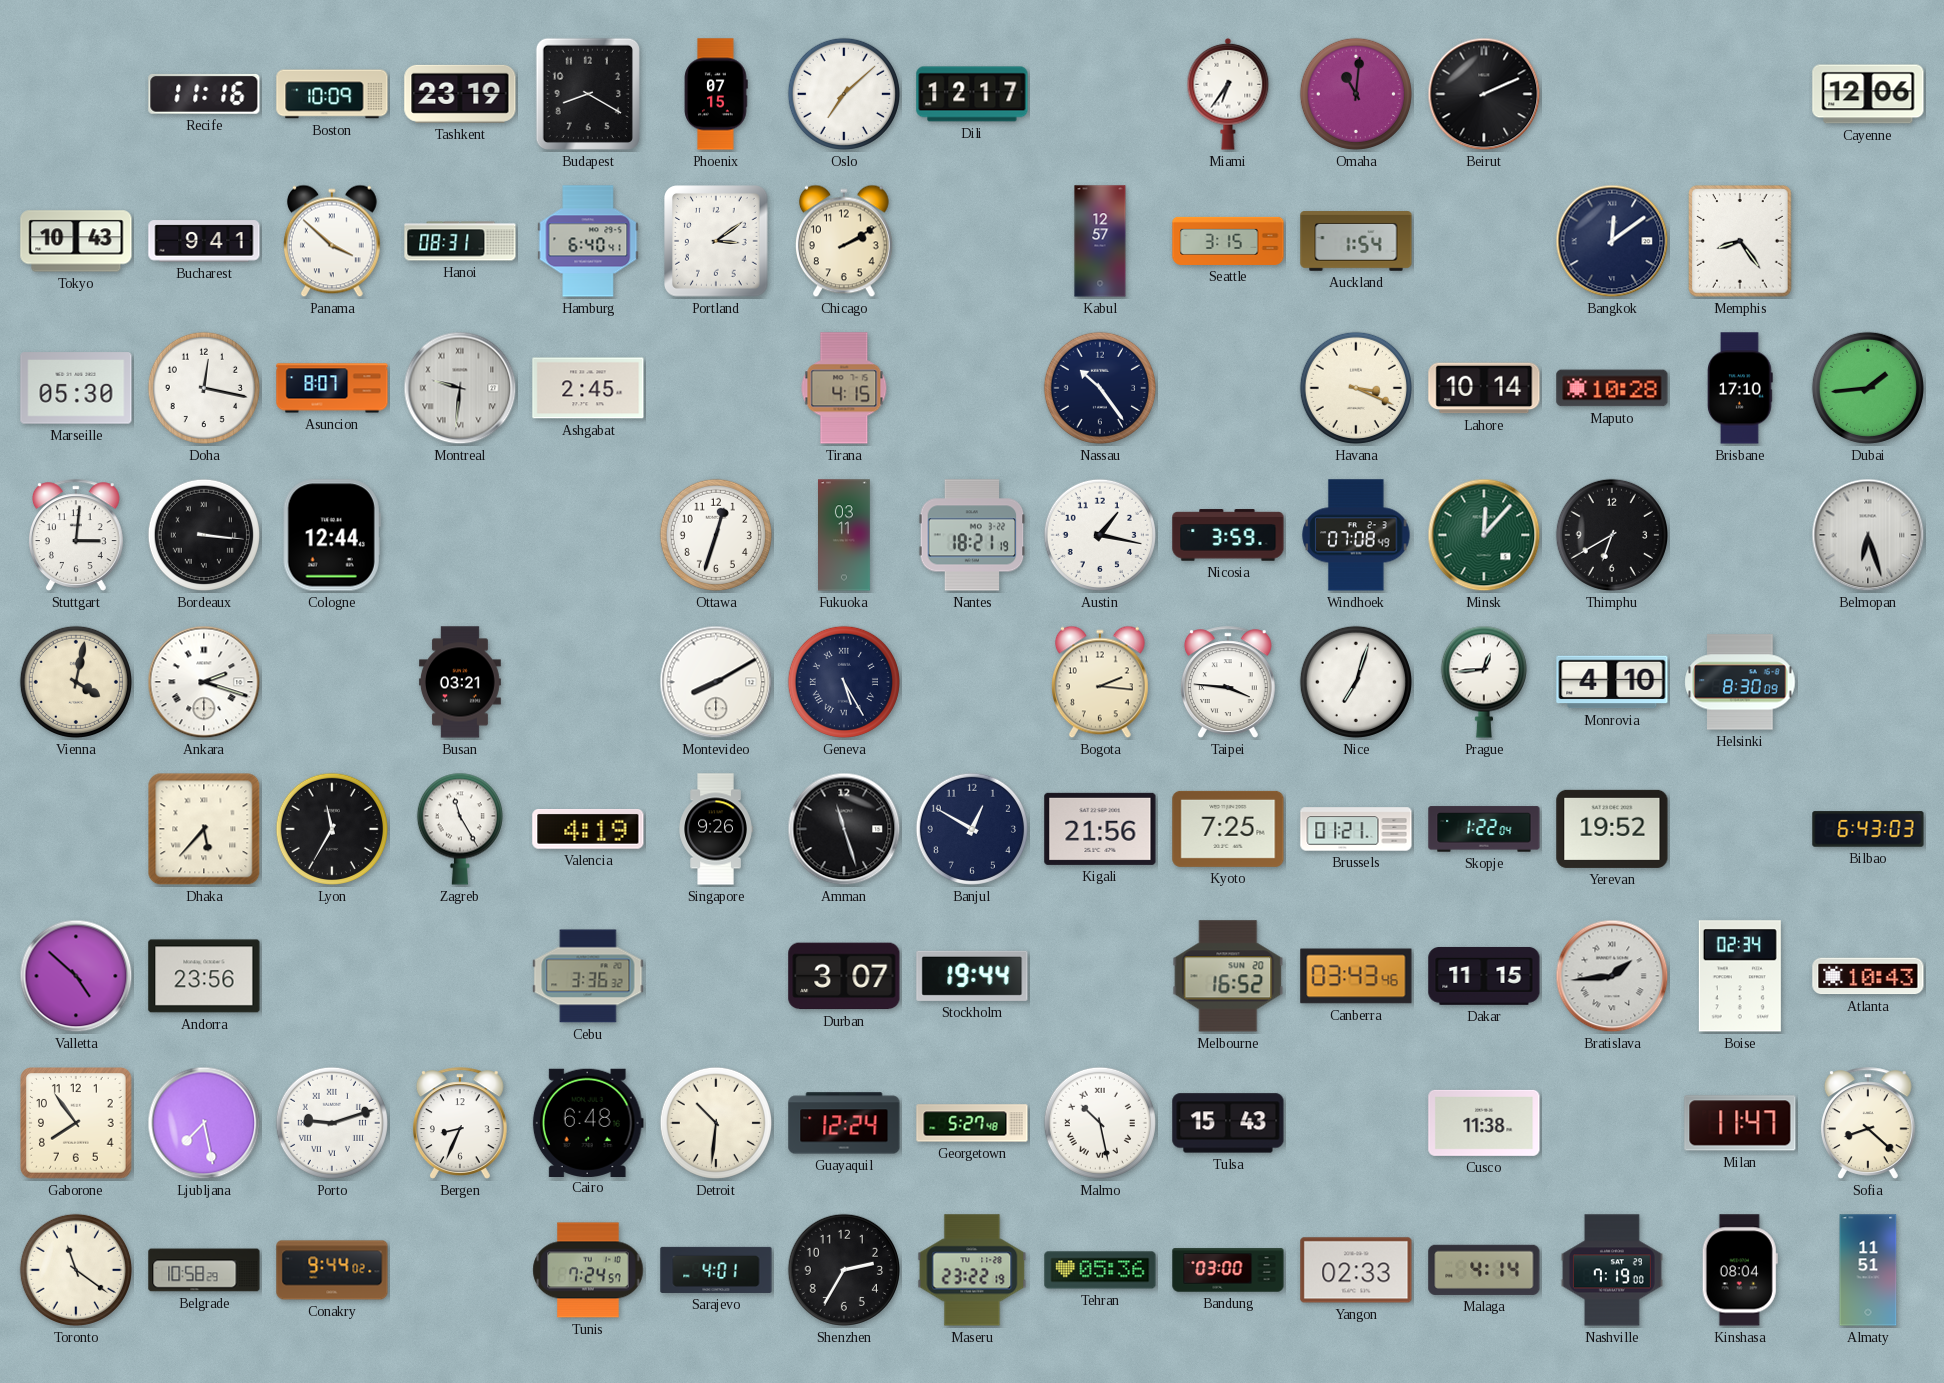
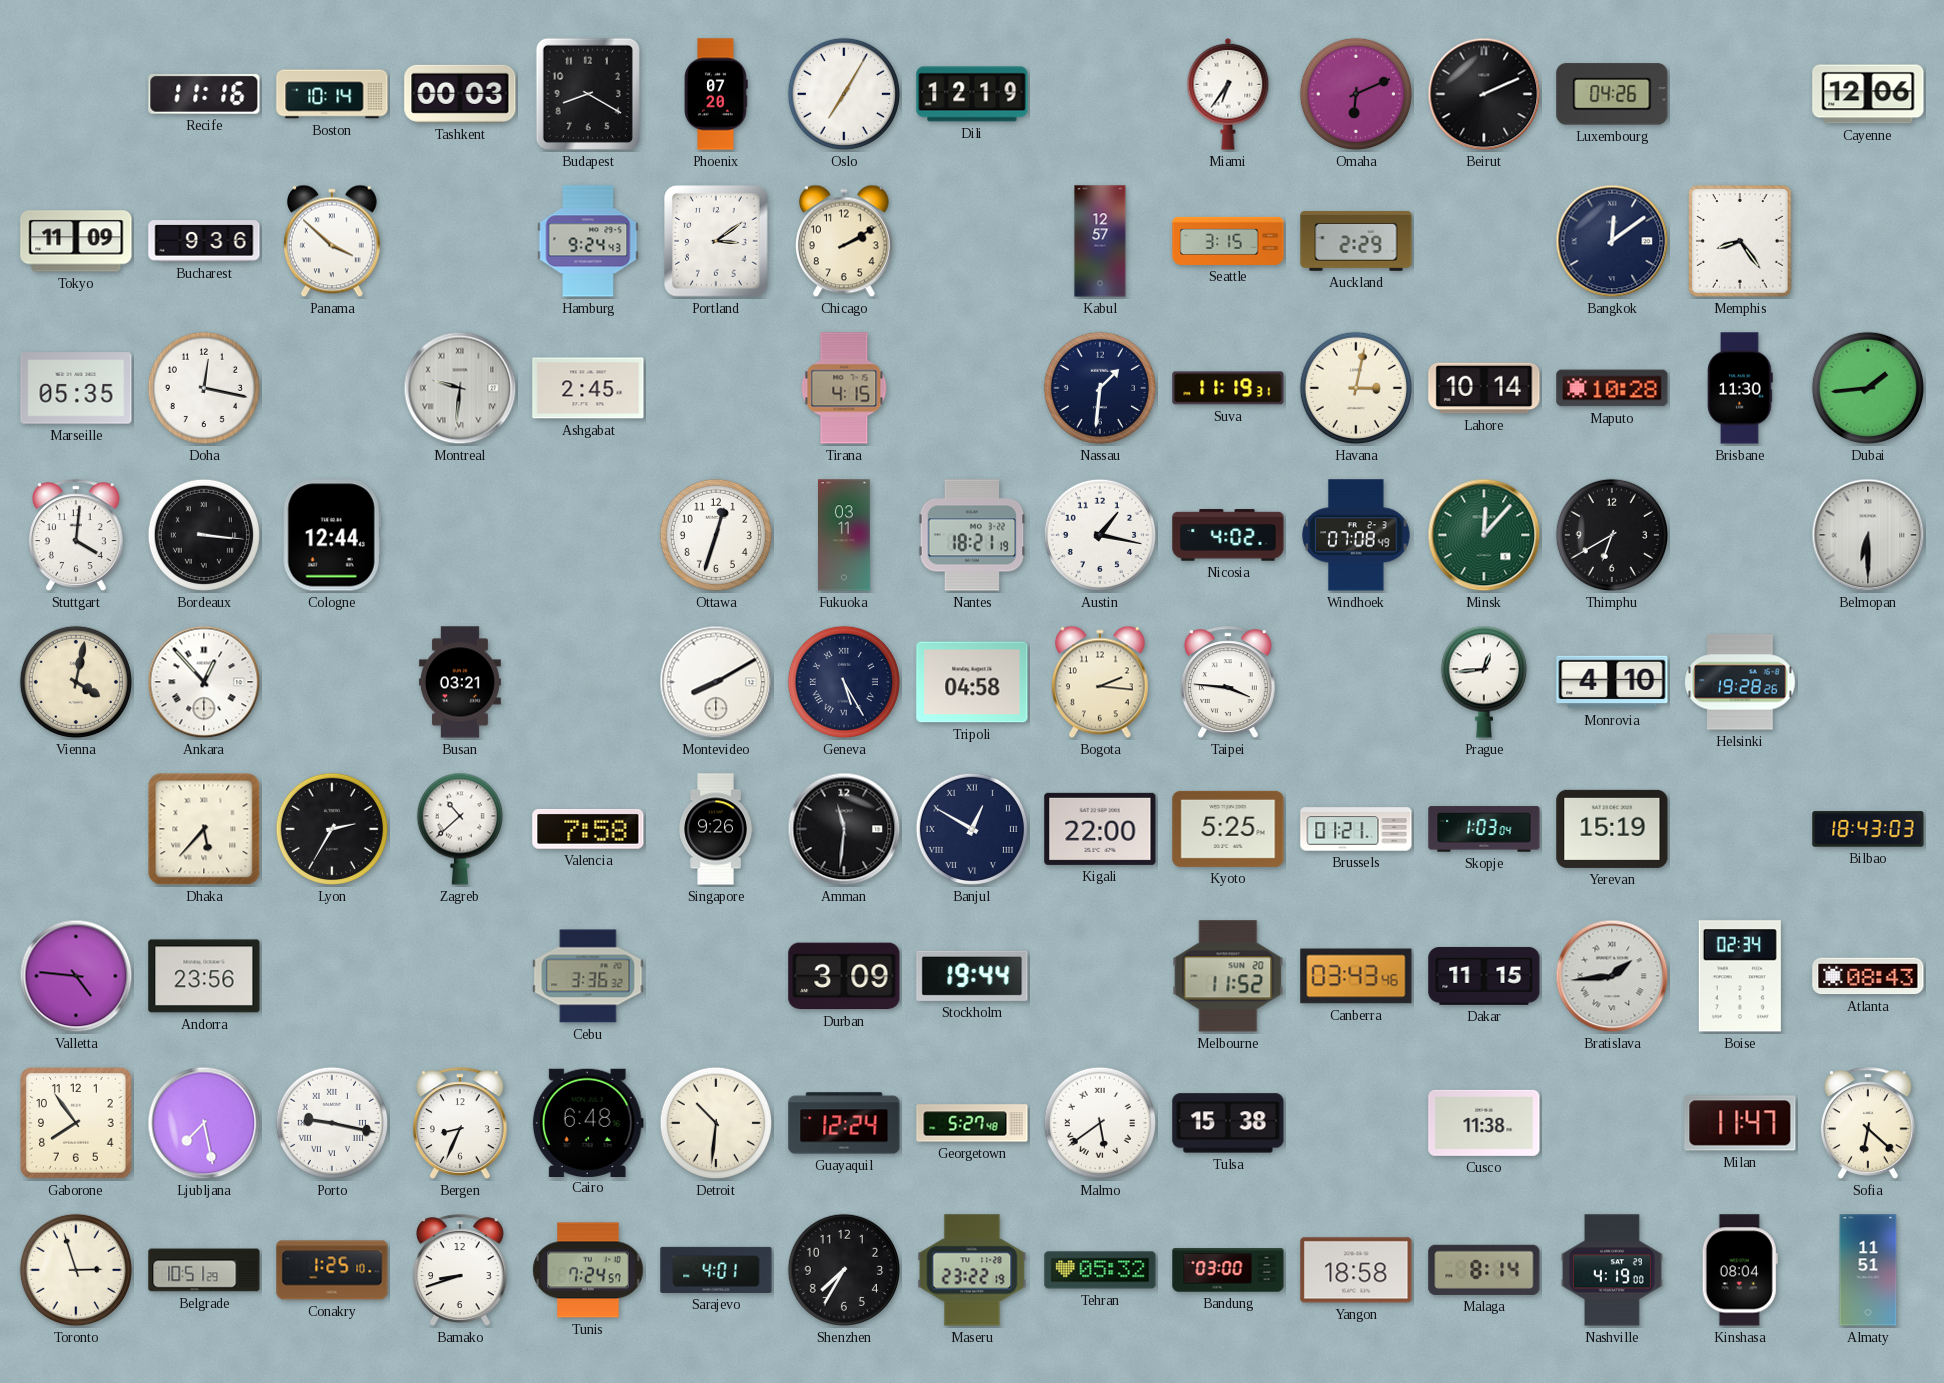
Boston: 10:09 -> 10:14 (332, 94)
Tashkent: 23:19 -> 00:03 (460, 94)
Phoenix: 07:15 -> 07:20 (716, 94)
Oslo: 7:08 -> 7:05 (844, 94)
Dili: 12:17 -> 12:19 (972, 94)
Omaha: 11:01 -> 6:11 (1356, 94)
Luxembourg: none -> 04:26 (1612, 94)
Tokyo: 10:43 -> 11:09 (76, 241)
Bucharest: 9:41 -> 9:36 (204, 241)
Hanoi: 08:31 -> none (460, 241)
Hamburg: 6:40 -> 9:24 (588, 241)
Auckland: 1:54 -> 2:29 (1356, 241)
Marseille: 05:30 -> 05:35 (76, 388)
Asuncion: 8:07 -> none (332, 388)
Nassau: 10:24 -> 1:31 (1100, 388)
Suva: none -> 11:19 (1228, 388)
Havana: 3:19 -> 3:02 (1356, 388)
Brisbane: 17:10 -> 11:30 (1740, 388)
Stuttgart: 3:01 -> 4:01 (76, 535)
Nicosia: 3:59 -> 4:02 (1228, 535)
Belmopan: 6:27 -> 6:30 (1868, 535)
Ankara: 2:18 -> 12:53 (204, 682)
Tripoli: none -> 04:58 (972, 682)
Nice: 7:03 -> none (1356, 682)
Helsinki: 8:30 -> 19:28 (1740, 682)
Lyon: 11:35 -> 2:35 (332, 829)
Zagreb: 11:25 -> 10:38 (460, 829)
Valencia: 4:19 -> 7:58 (588, 830)
Amman: 11:27 -> 11:31 (844, 829)
Banjul numerals: Arabic -> Roman (972, 829)
Kigali: 21:56 -> 22:00 (1100, 829)
Kyoto: 7:25 -> 5:25 (1228, 829)
Skopje: 1:22 -> 1:03 (1484, 829)
Yerevan: 19:52 -> 15:19 (1612, 829)
Bilbao: 6:43 -> 18:43 (1868, 829)
Valletta: 4:52 -> 4:46 (76, 976)
Durban: 3:07 -> 3:09 (844, 976)
Melbourne: 16:52 -> 11:52 (1228, 976)
Atlanta: 10:43 -> 08:43 (1868, 976)
Porto: 9:12 -> 9:17 (332, 1123)
Malmo: 10:28 -> 5:39 (1100, 1123)
Tulsa: 15:43 -> 15:38 (1228, 1123)
Sofia: 8:22 -> 6:22 (1868, 1123)
Toronto: 11:21 -> 2:57 (76, 1270)
Belgrade: 10:58 -> 10:51 (204, 1270)
Conakry: 9:44 -> 1:25 (332, 1270)
Bamako: none -> 8:42 (460, 1270)
Shenzhen: 2:35 -> 7:35 (844, 1270)
Tehran: 05:36 -> 05:32 (1100, 1270)
Yangon: 02:33 -> 18:58 (1356, 1270)
Malaga: 4:14 -> 8:14 (1484, 1270)
Nashville: 7:19 -> 4:19 (1612, 1270)
